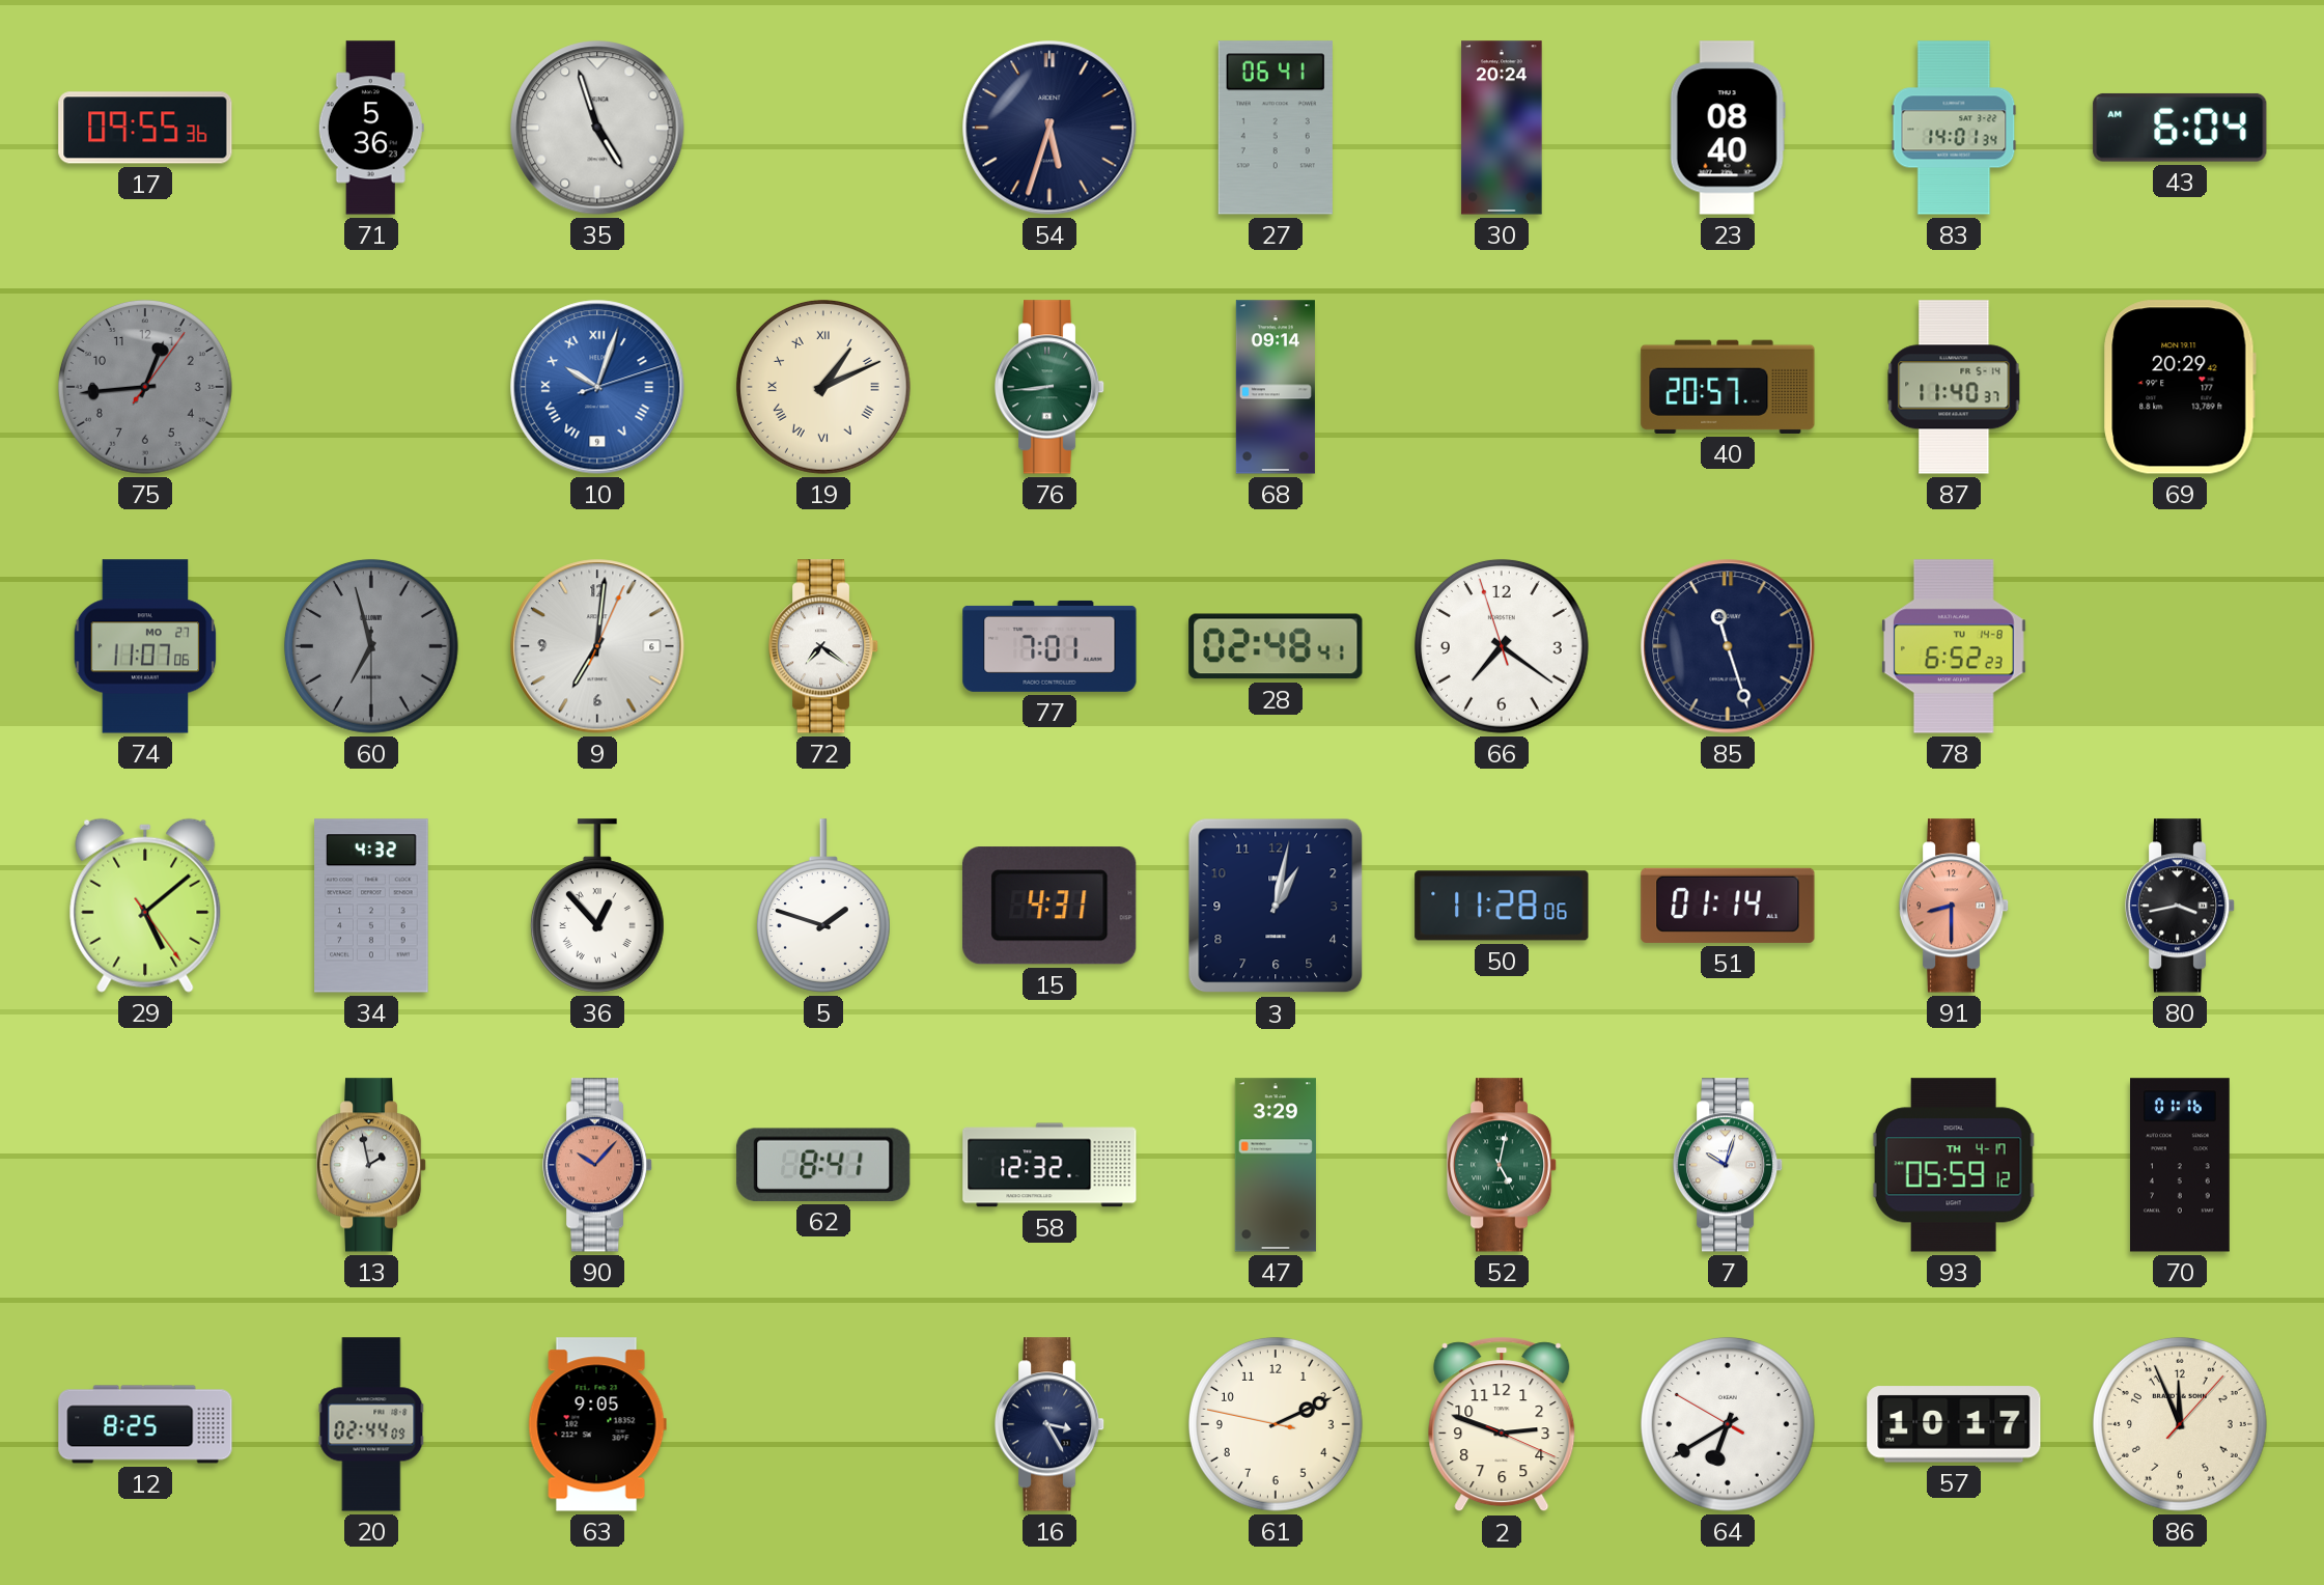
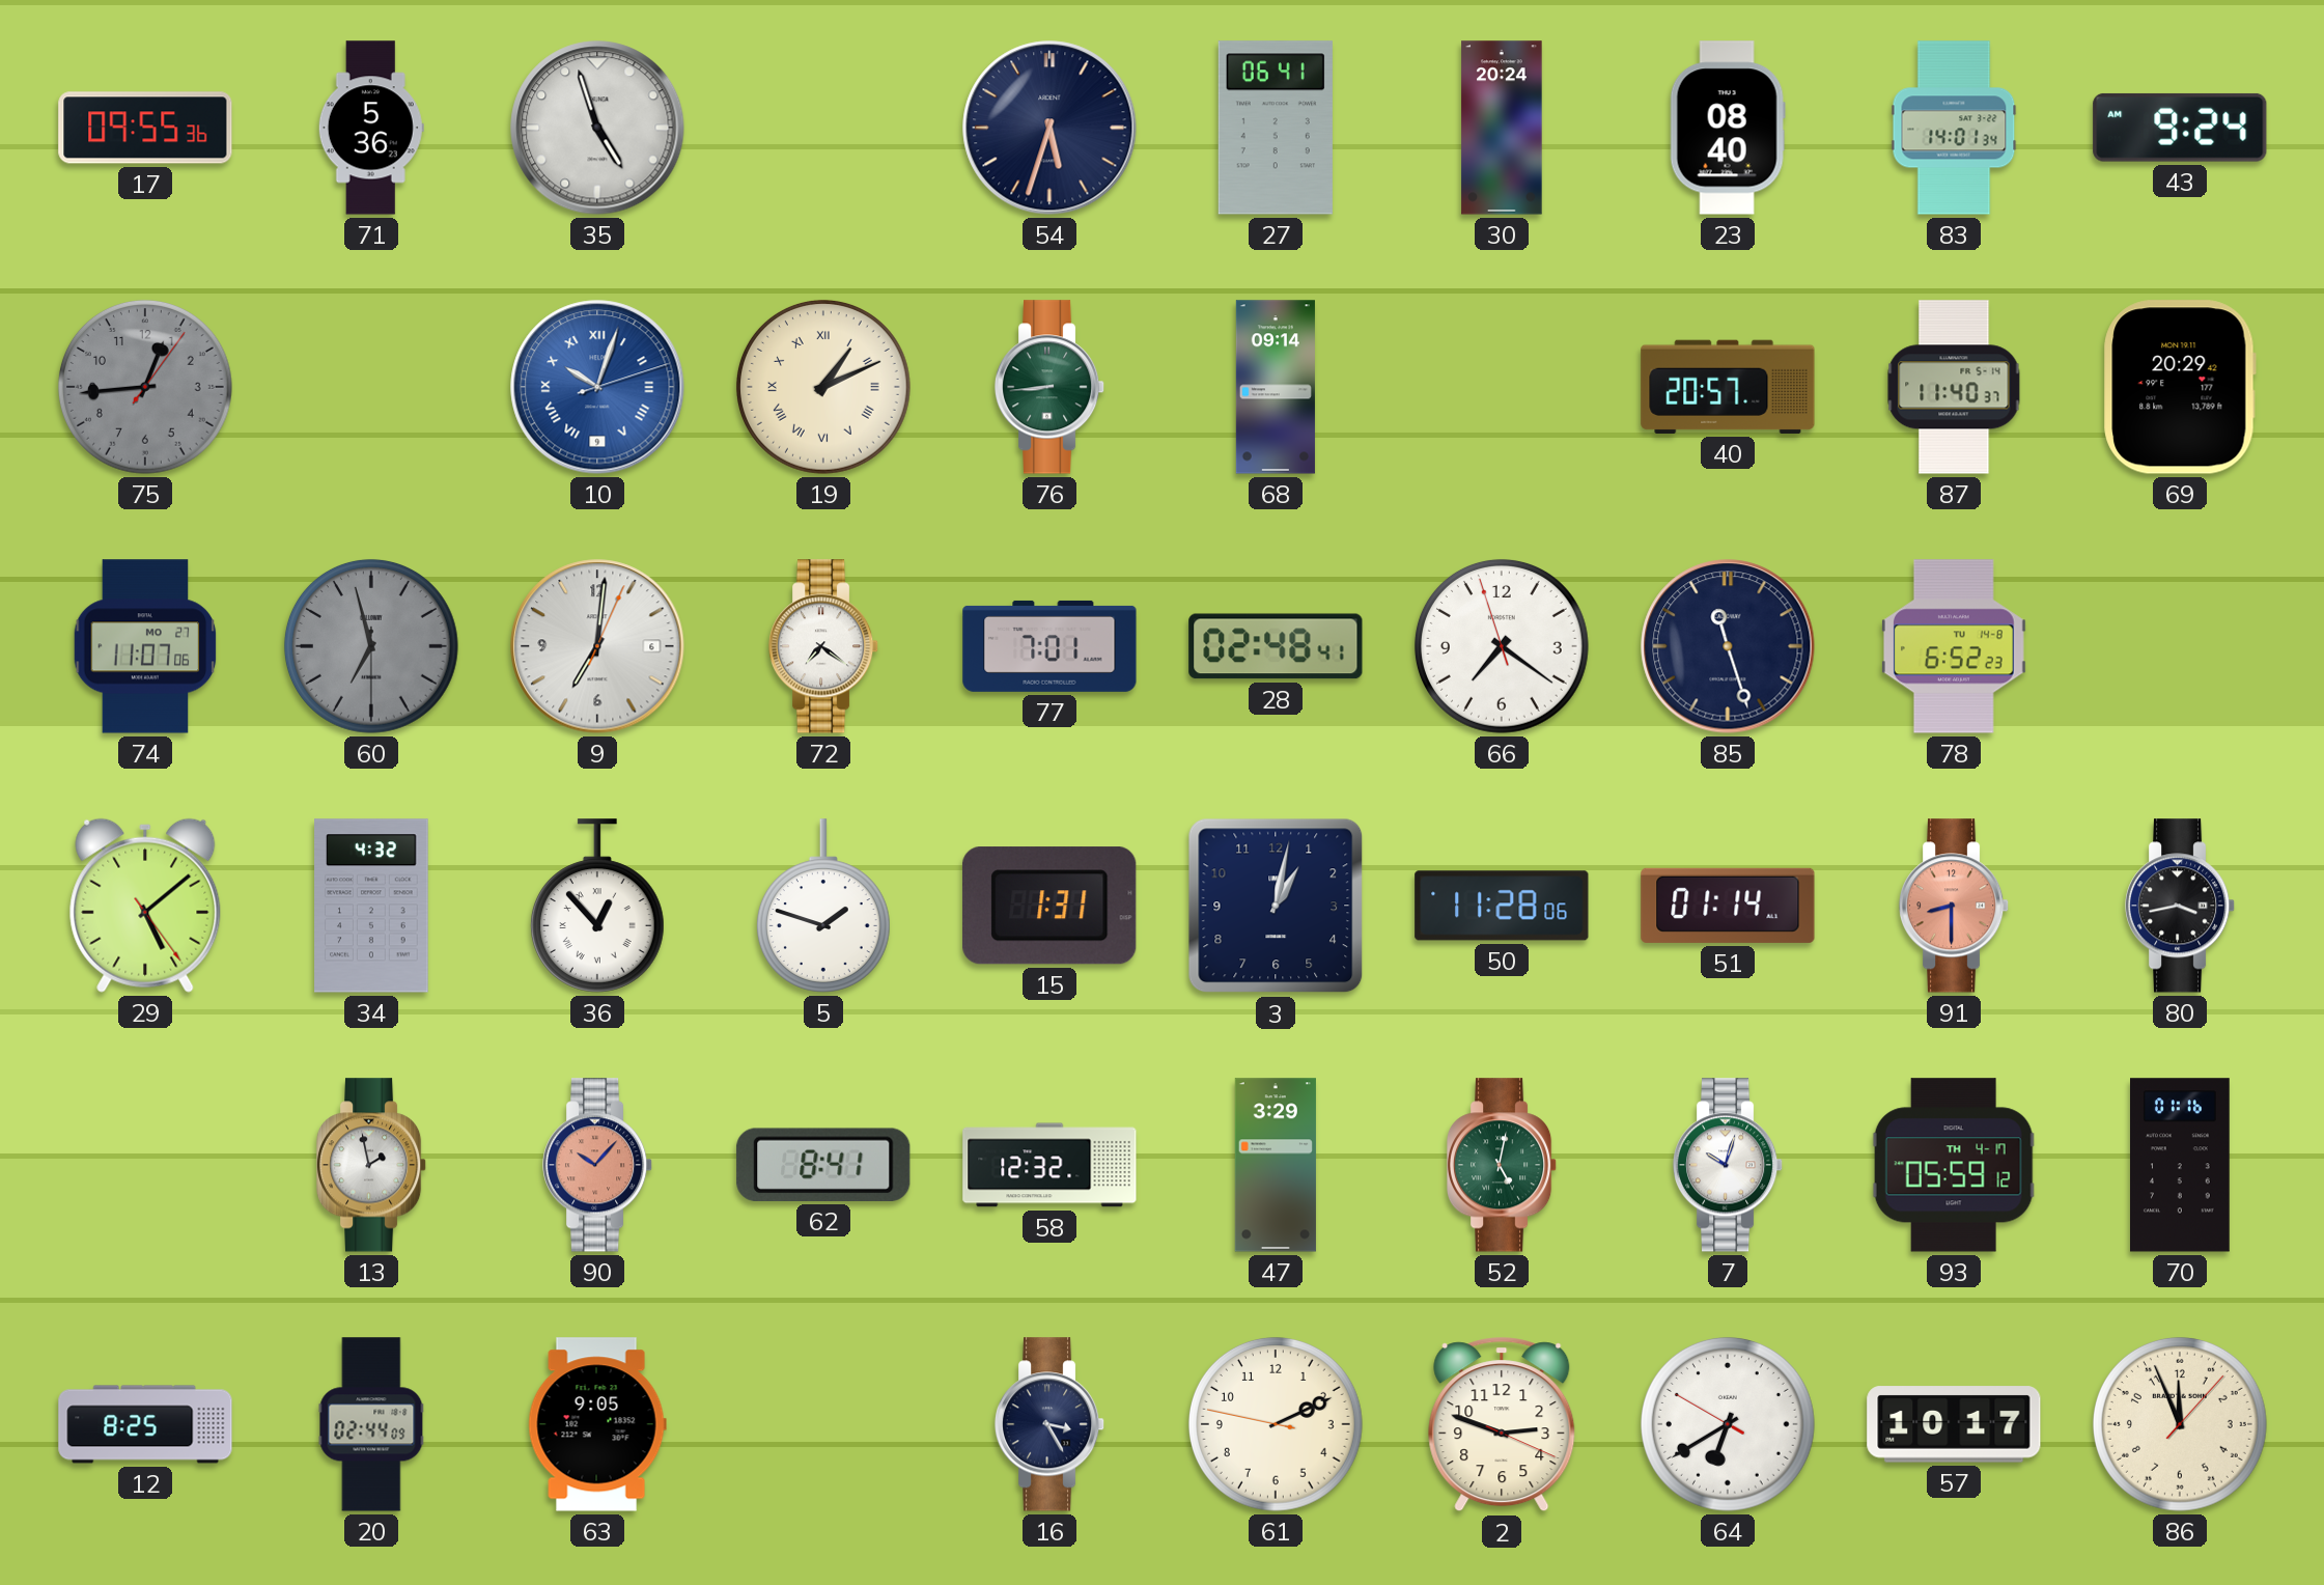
43: 6:04 -> 9:24 (2180, 128)
15: 4:31 -> 1:31 (1049, 906)
